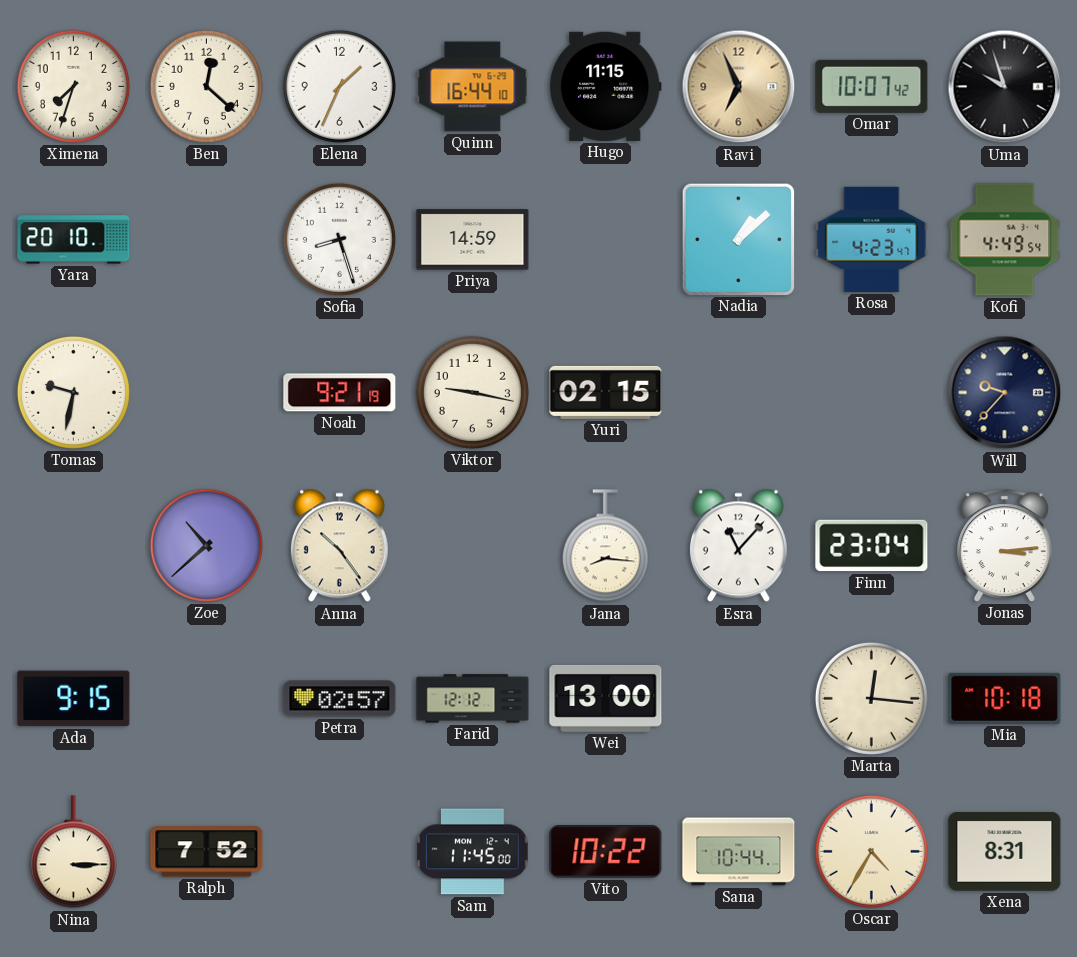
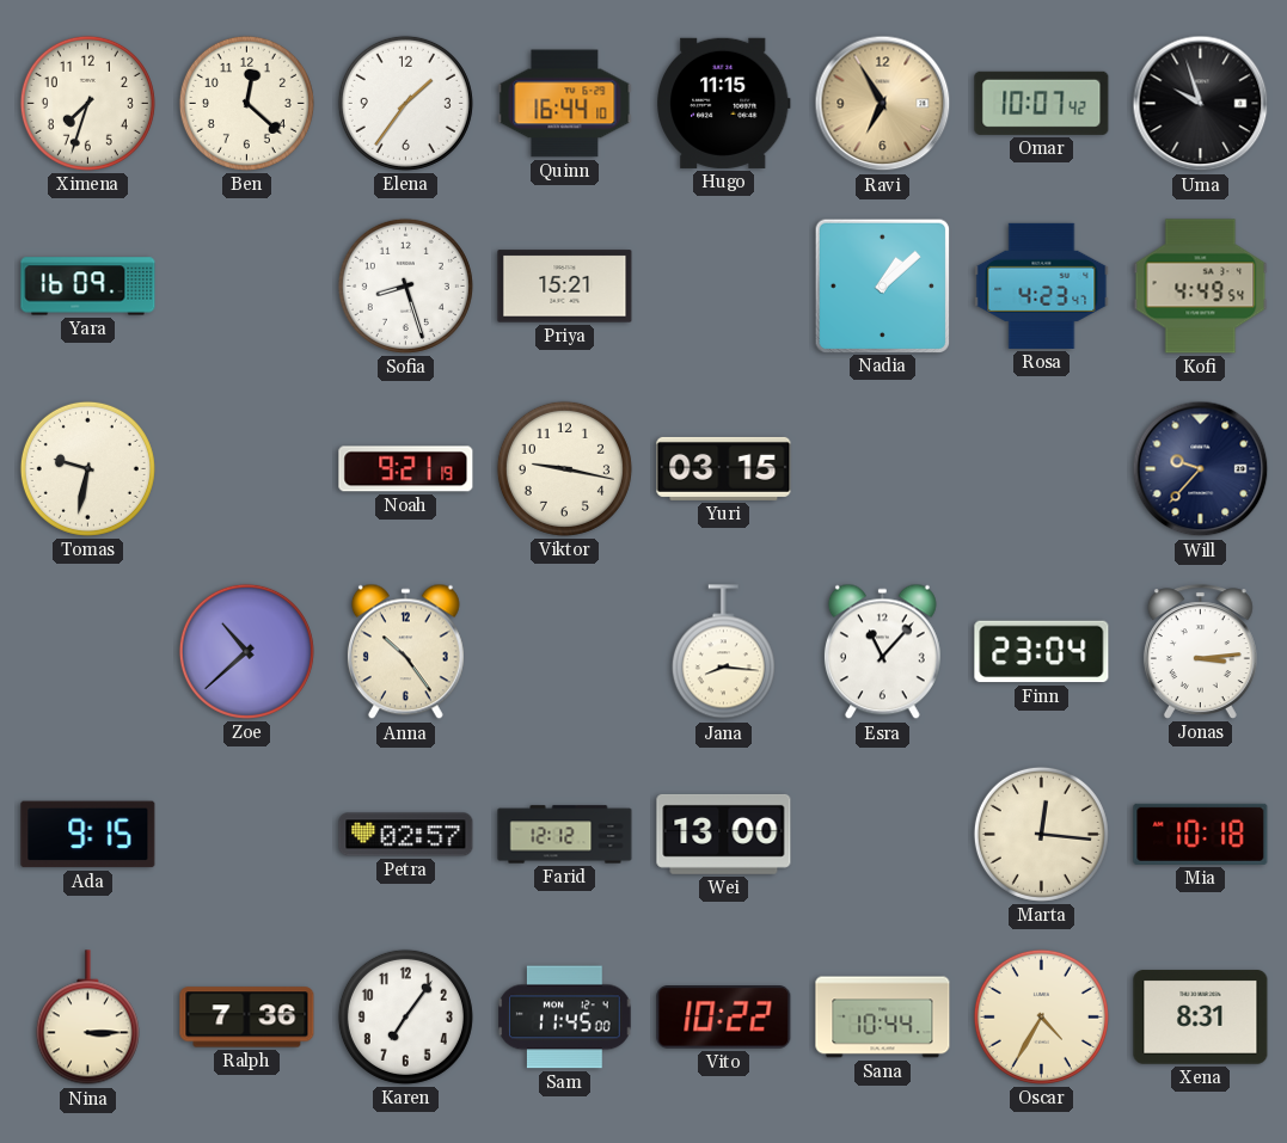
Elena: 1:34 -> 1:36 (405, 103)
Ravi: 6:56 -> 6:55 (883, 104)
Yara: 20:10 -> 16:09 (88, 287)
Priya: 14:59 -> 15:21 (565, 287)
Yuri: 02:15 -> 03:15 (724, 468)
Ralph: 7:52 -> 7:36 (247, 1018)
Karen: none -> 7:06 (405, 1016)
